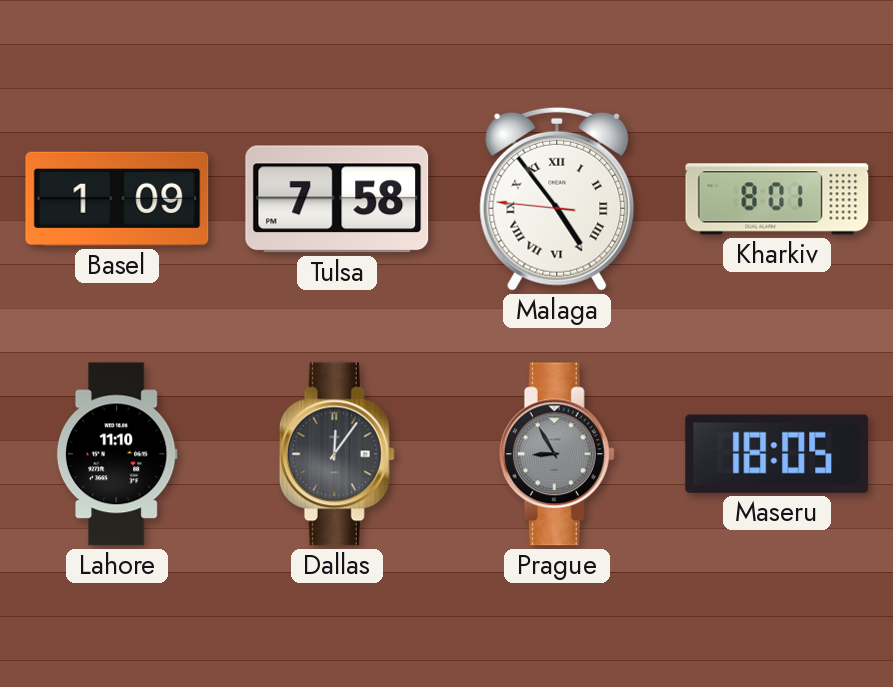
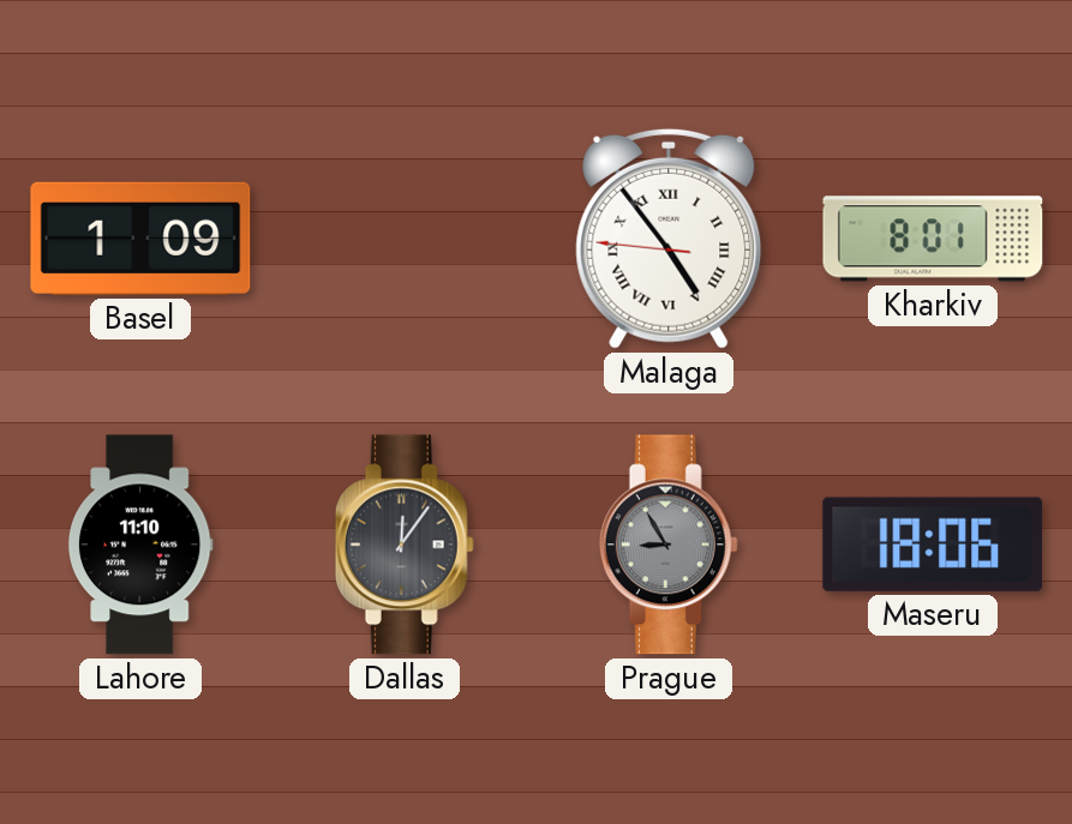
Tulsa: 7:58 -> none (337, 199)
Maseru: 18:05 -> 18:06 (933, 545)
